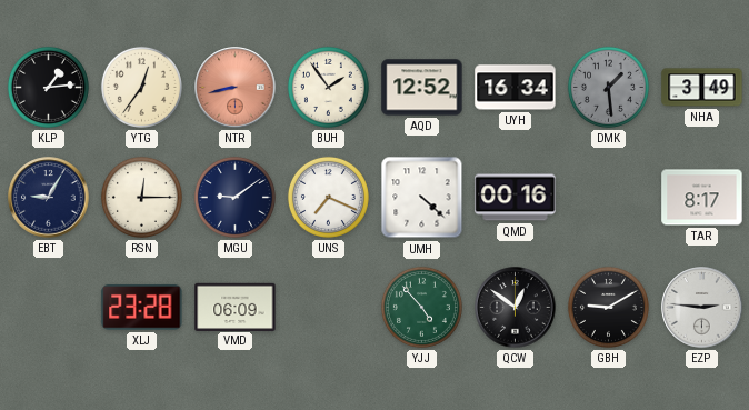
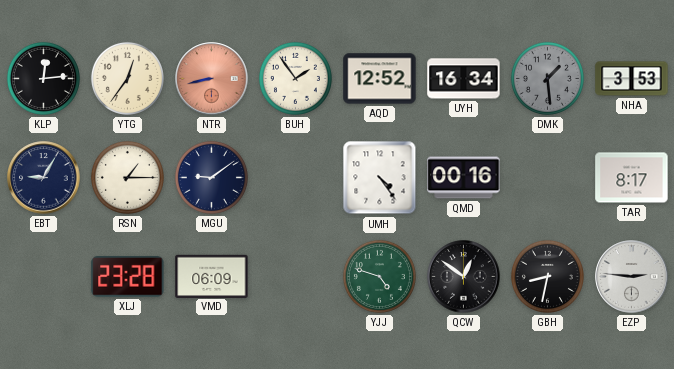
KLP: 1:14 -> 12:14 (43, 78)
NHA: 3:49 -> 3:53 (632, 79)
RSN: 12:15 -> 1:15 (127, 177)
UNS: 7:19 -> none (328, 197)
UMH: 4:22 -> 4:24 (380, 178)
YJJ: 4:53 -> 4:48 (379, 276)
GBH: 9:10 -> 8:32 (547, 276)
